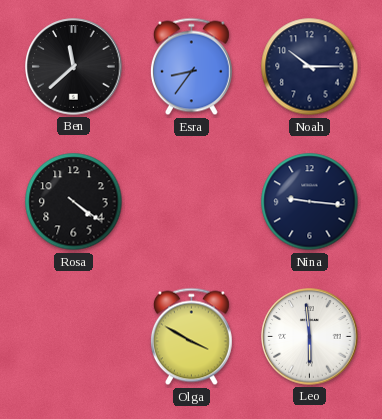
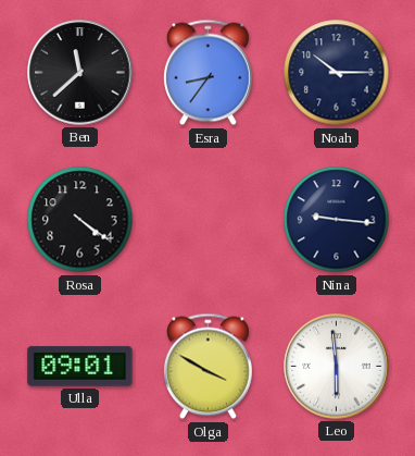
Ulla: none -> 09:01 (80, 367)
